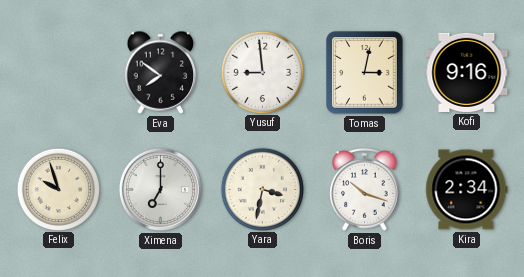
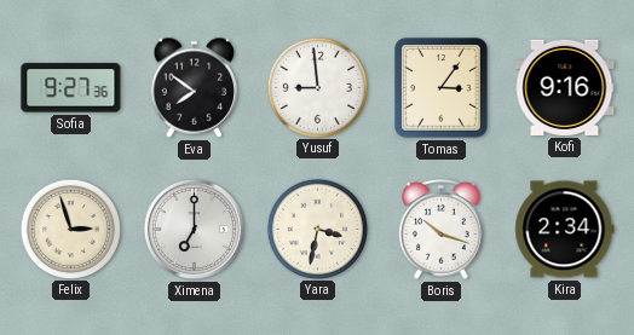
Sofia: none -> 9:27 (71, 88)
Tomas: 3:02 -> 3:06 (442, 88)
Felix: 9:57 -> 2:57 (70, 229)
